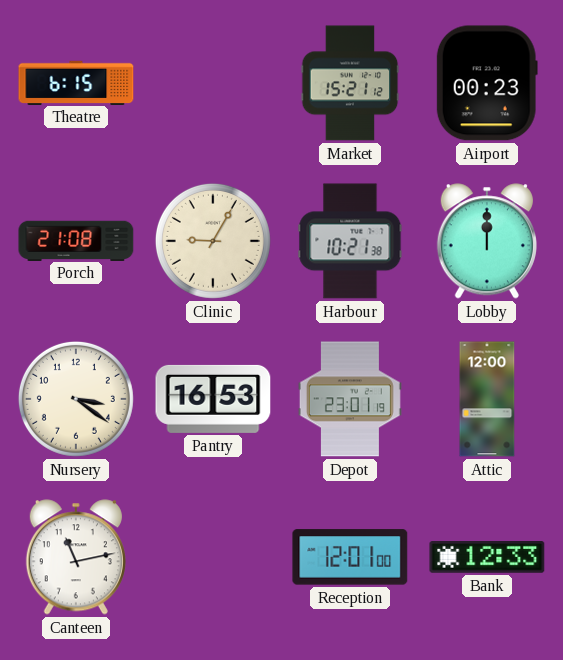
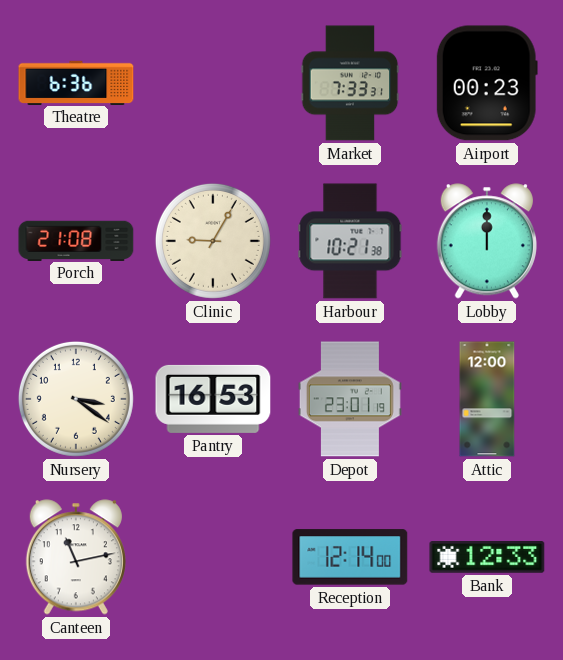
Theatre: 6:15 -> 6:36 (76, 82)
Market: 15:21 -> 7:33 (350, 83)
Reception: 12:01 -> 12:14 (350, 557)
